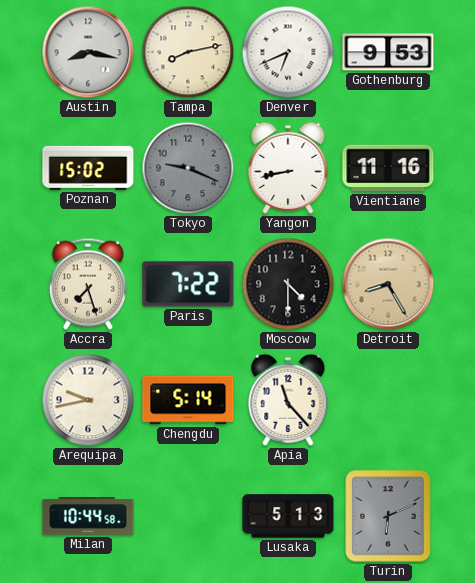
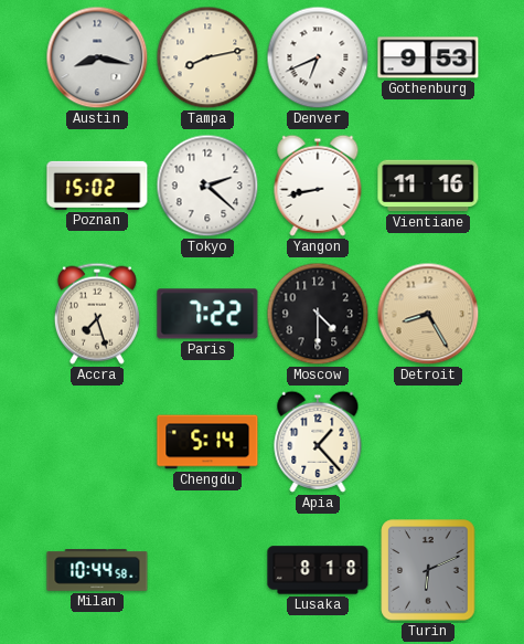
Tokyo: 9:19 -> 2:22 (207, 186)
Tokyo dial: grey -> white (207, 186)
Arequipa: 9:43 -> none (88, 400)
Apia: 11:23 -> 1:23 (318, 442)
Lusaka: 5:13 -> 8:18 (318, 570)
